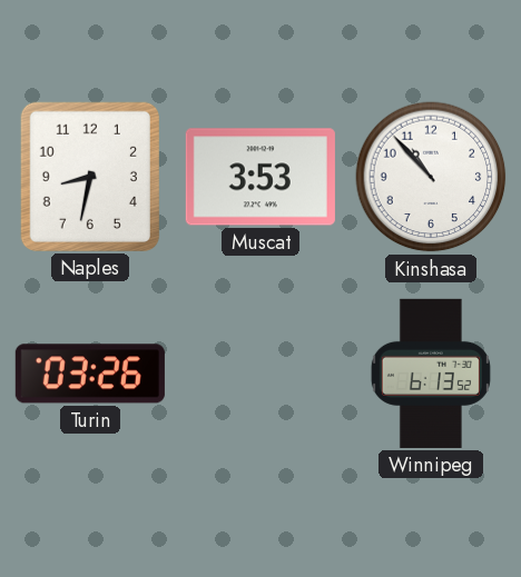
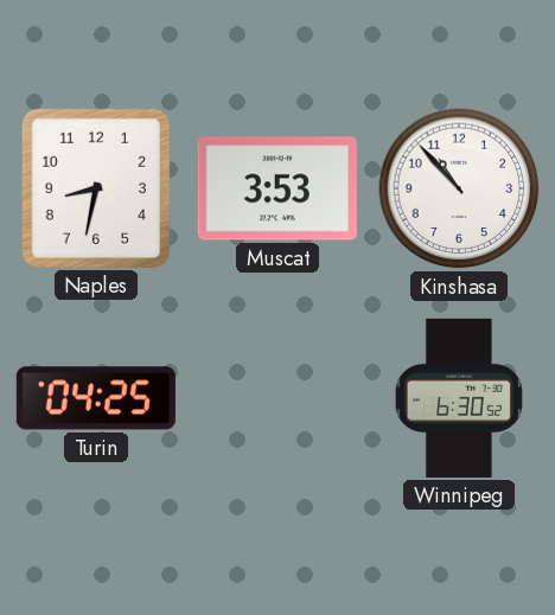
Turin: 03:26 -> 04:25 (96, 398)
Winnipeg: 6:13 -> 6:30 (459, 398)
